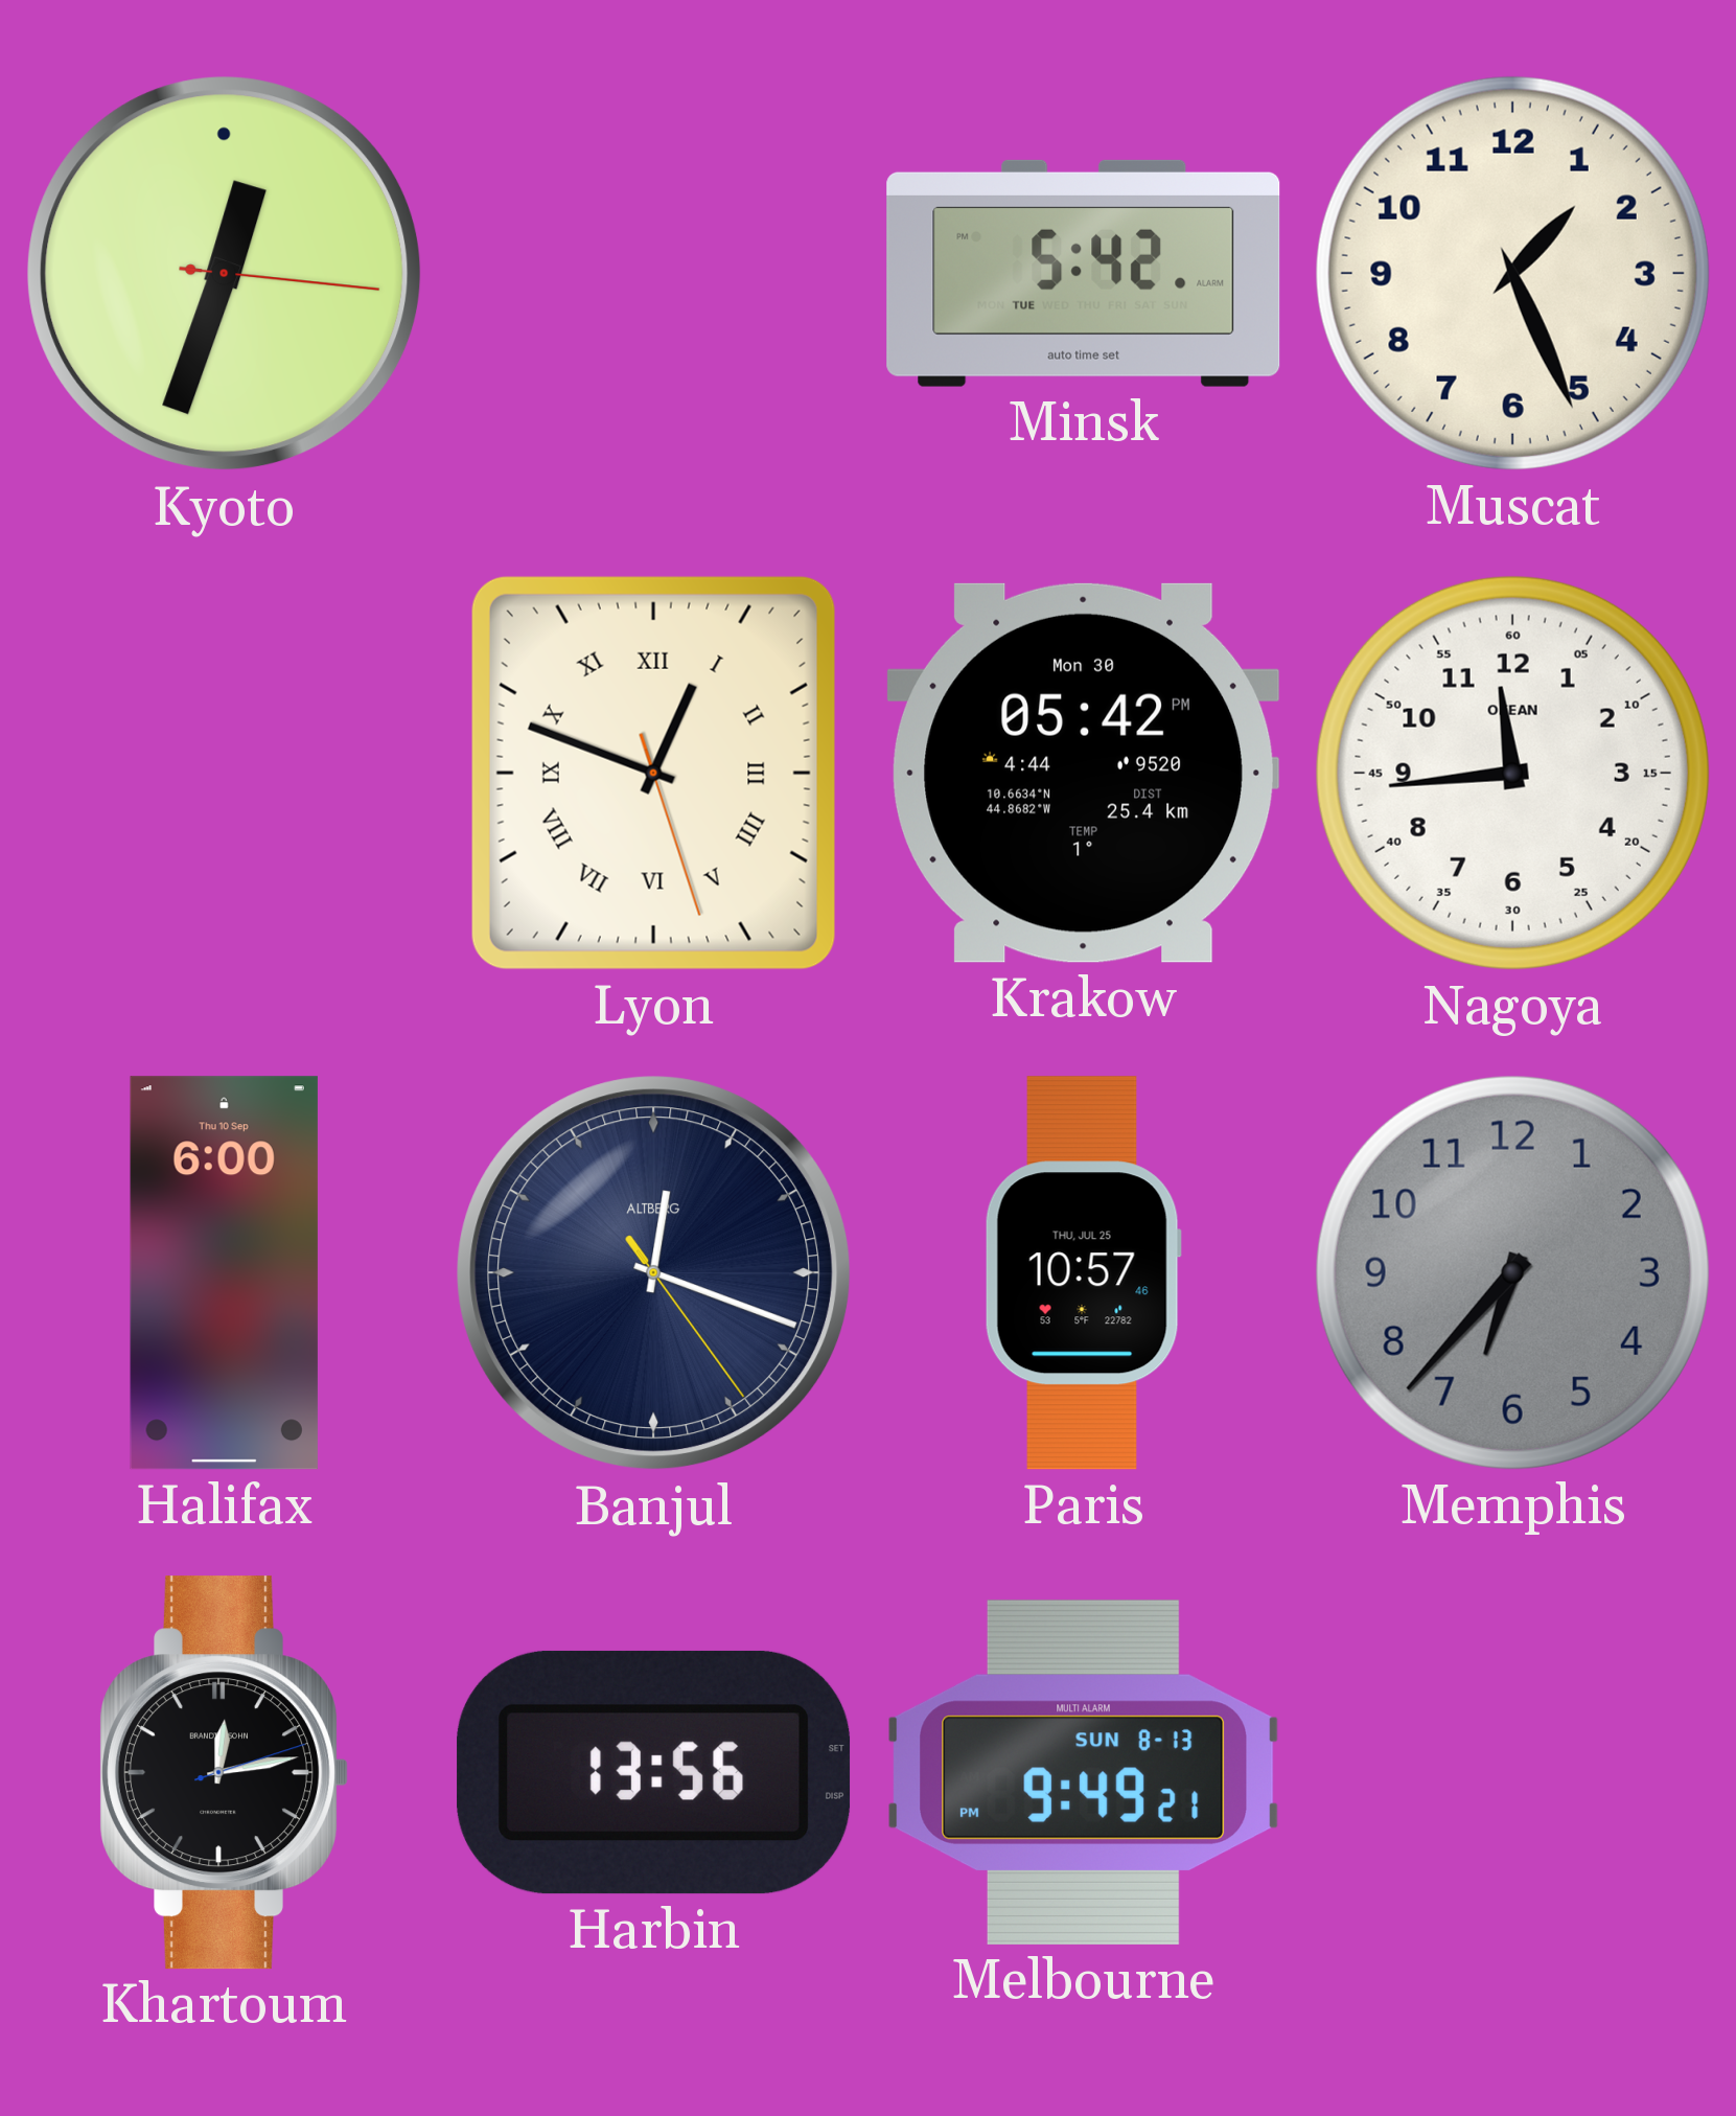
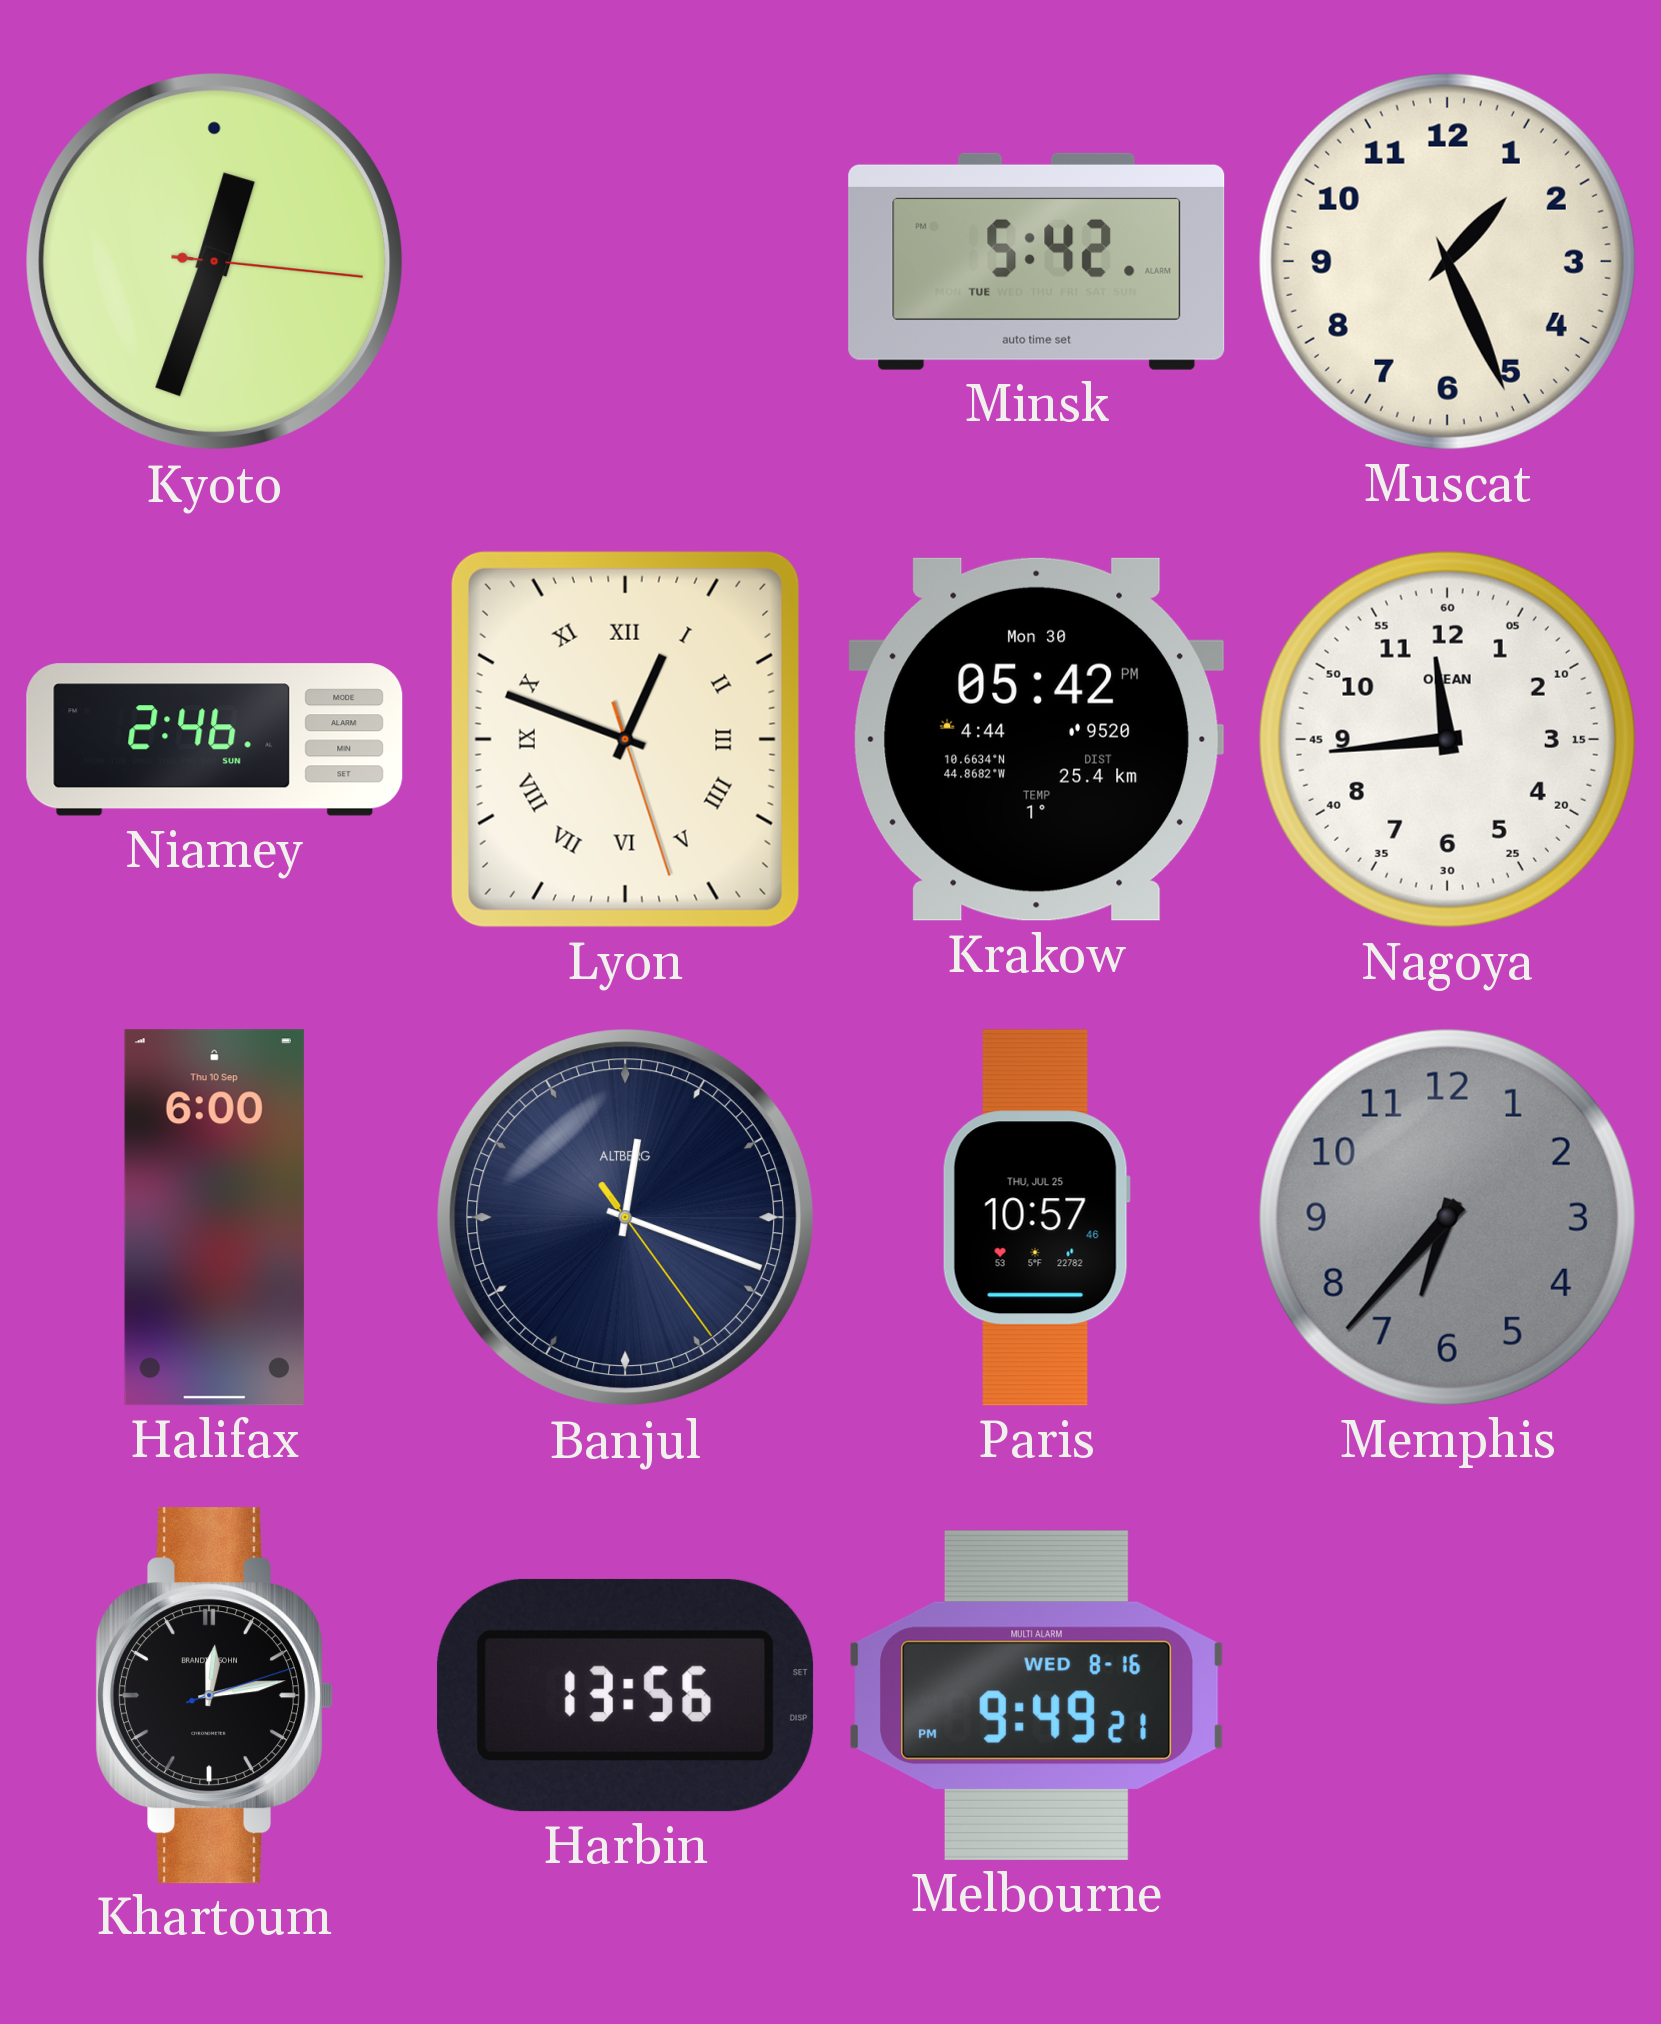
Niamey: none -> 2:46 (215, 740)
Melbourne date: SUN 8-13 -> WED 8-16 (1037, 1695)
